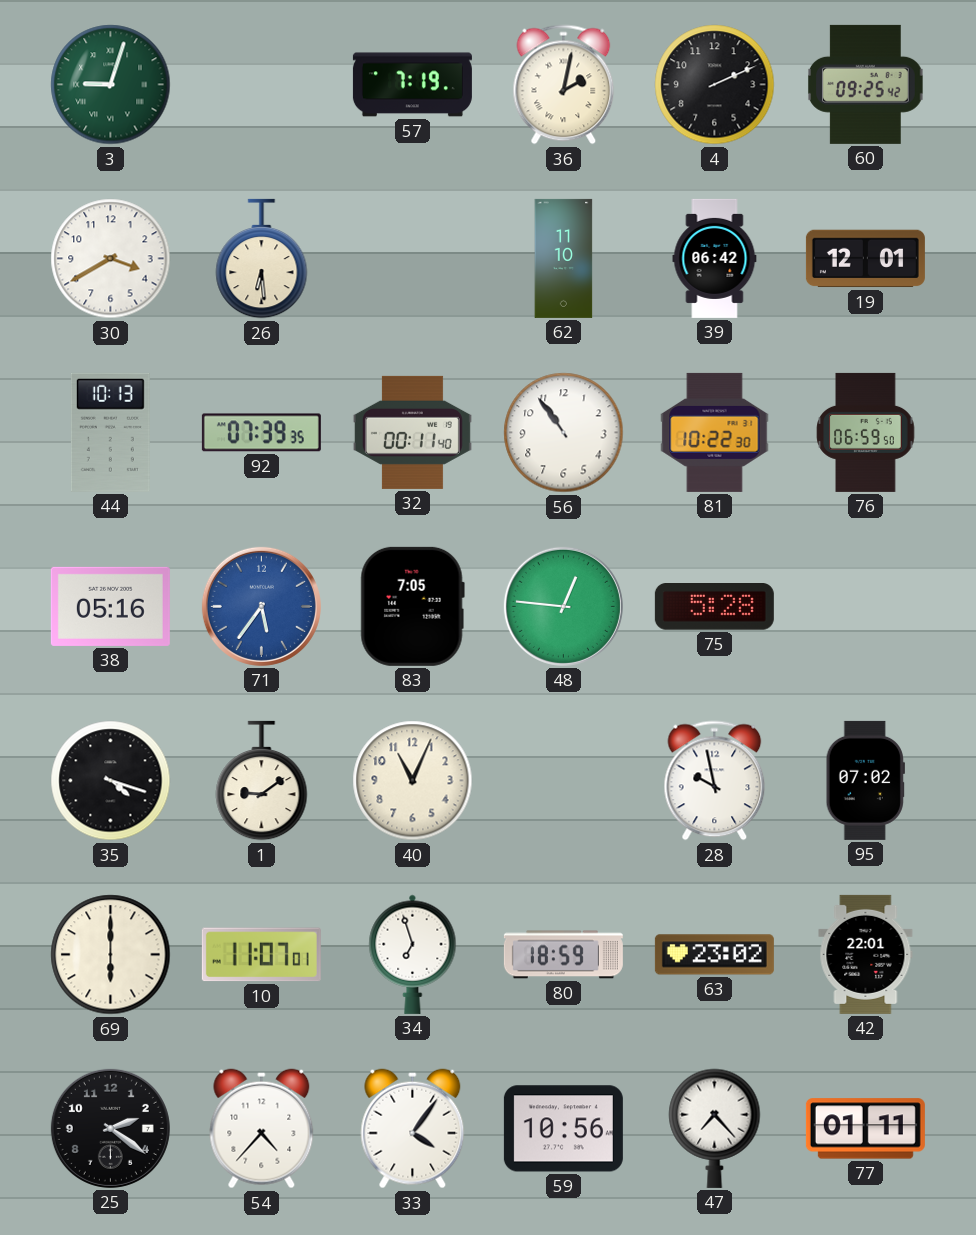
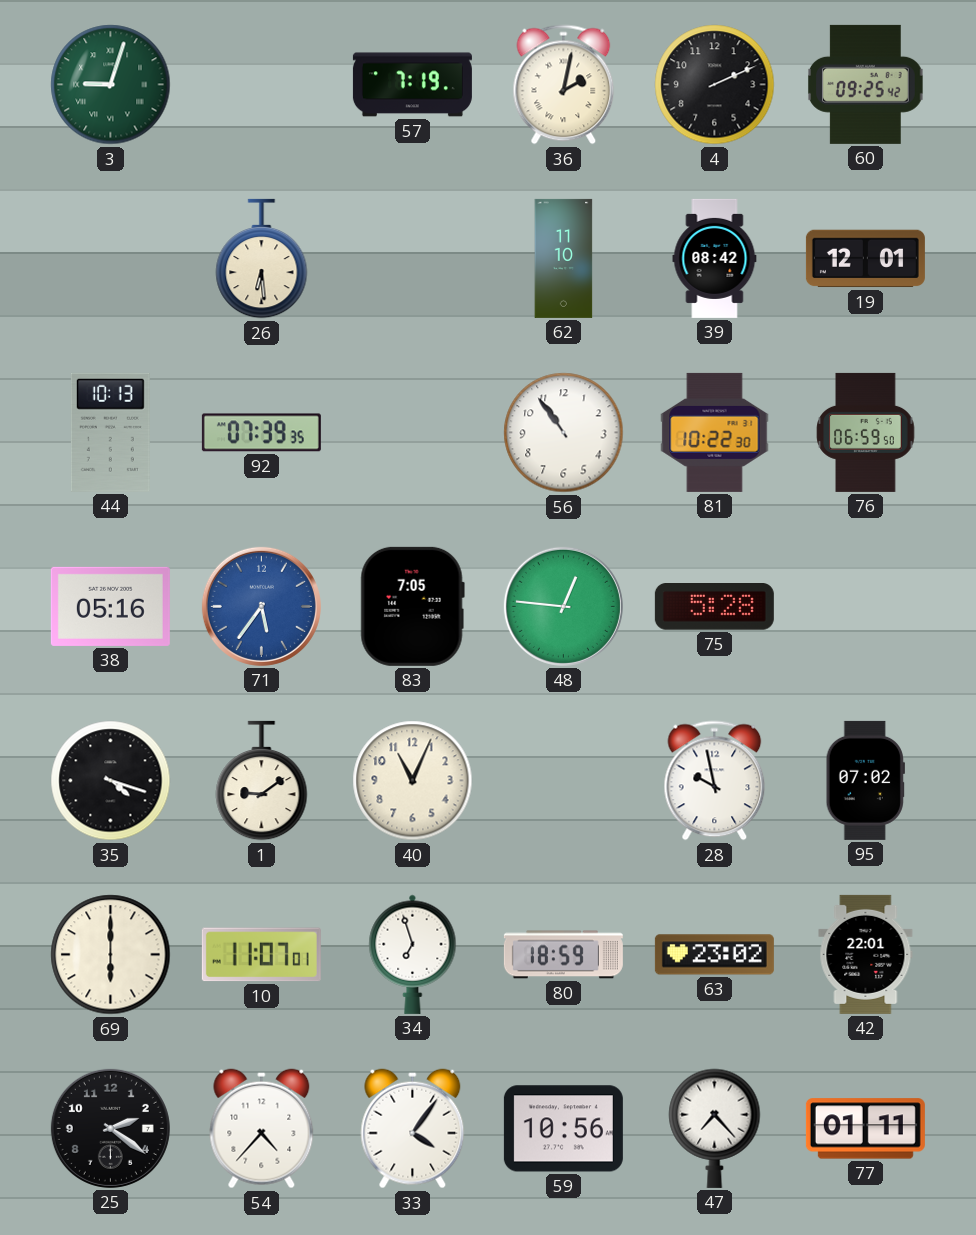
30: 3:40 -> none (111, 259)
39: 06:42 -> 08:42 (715, 258)
32: 00:11 -> none (412, 432)
